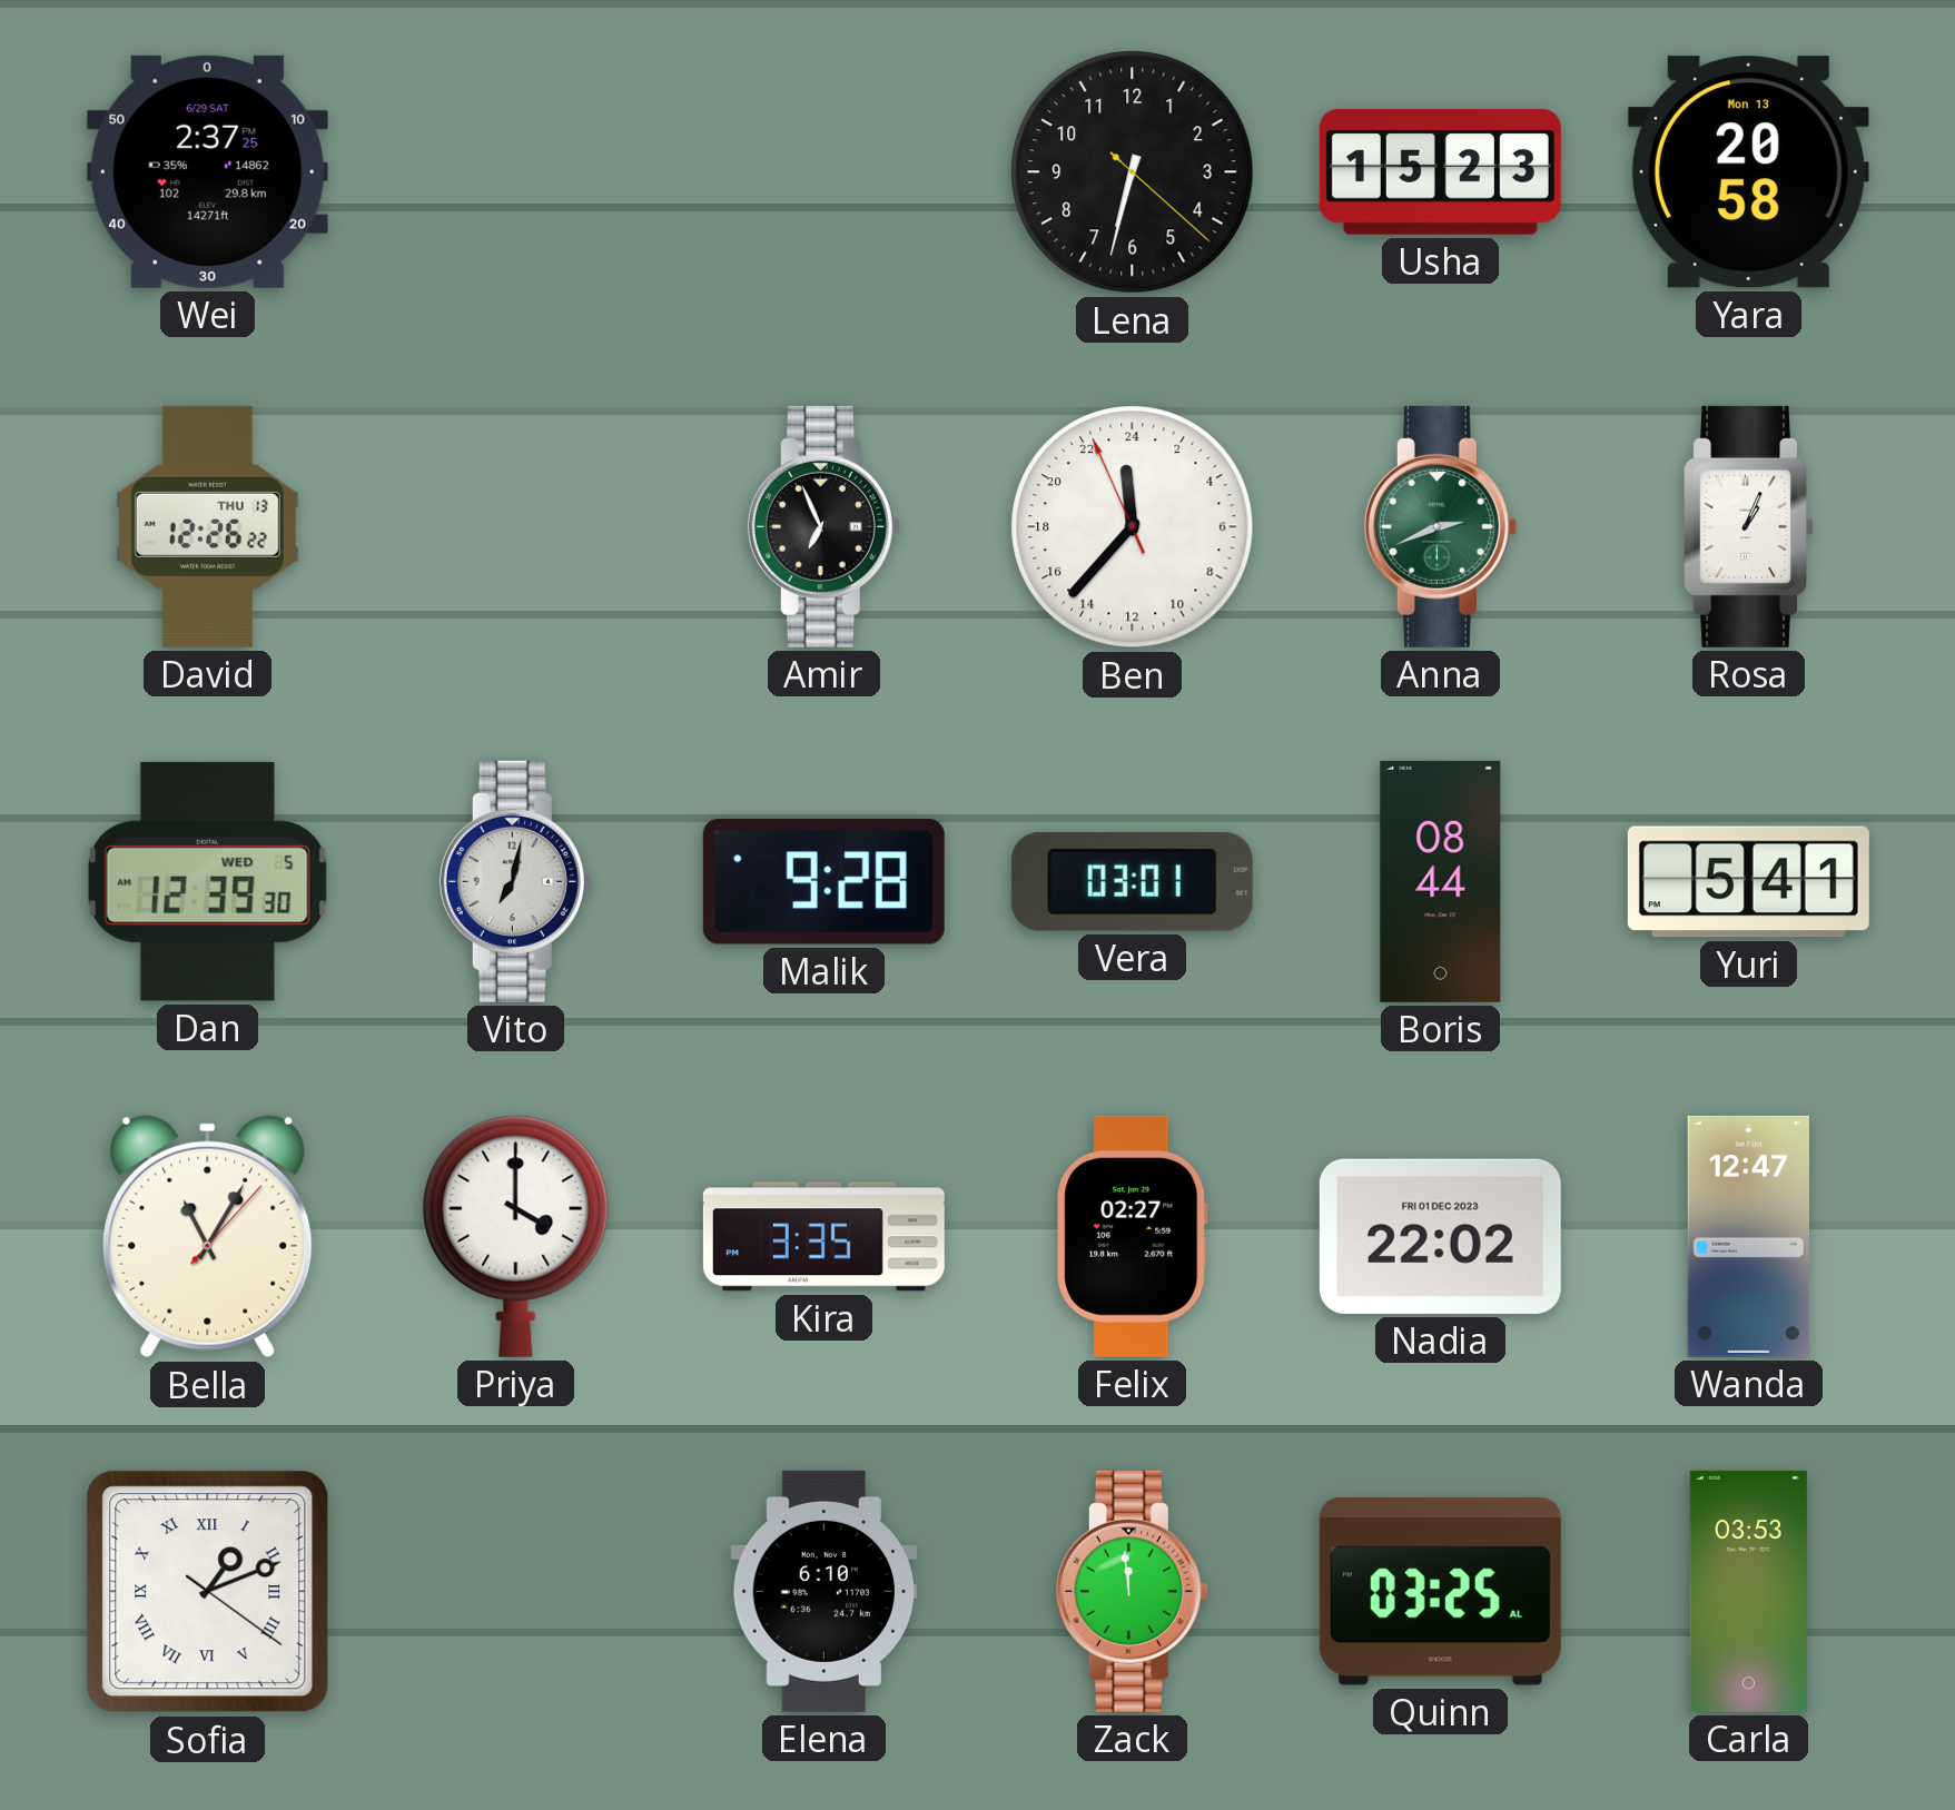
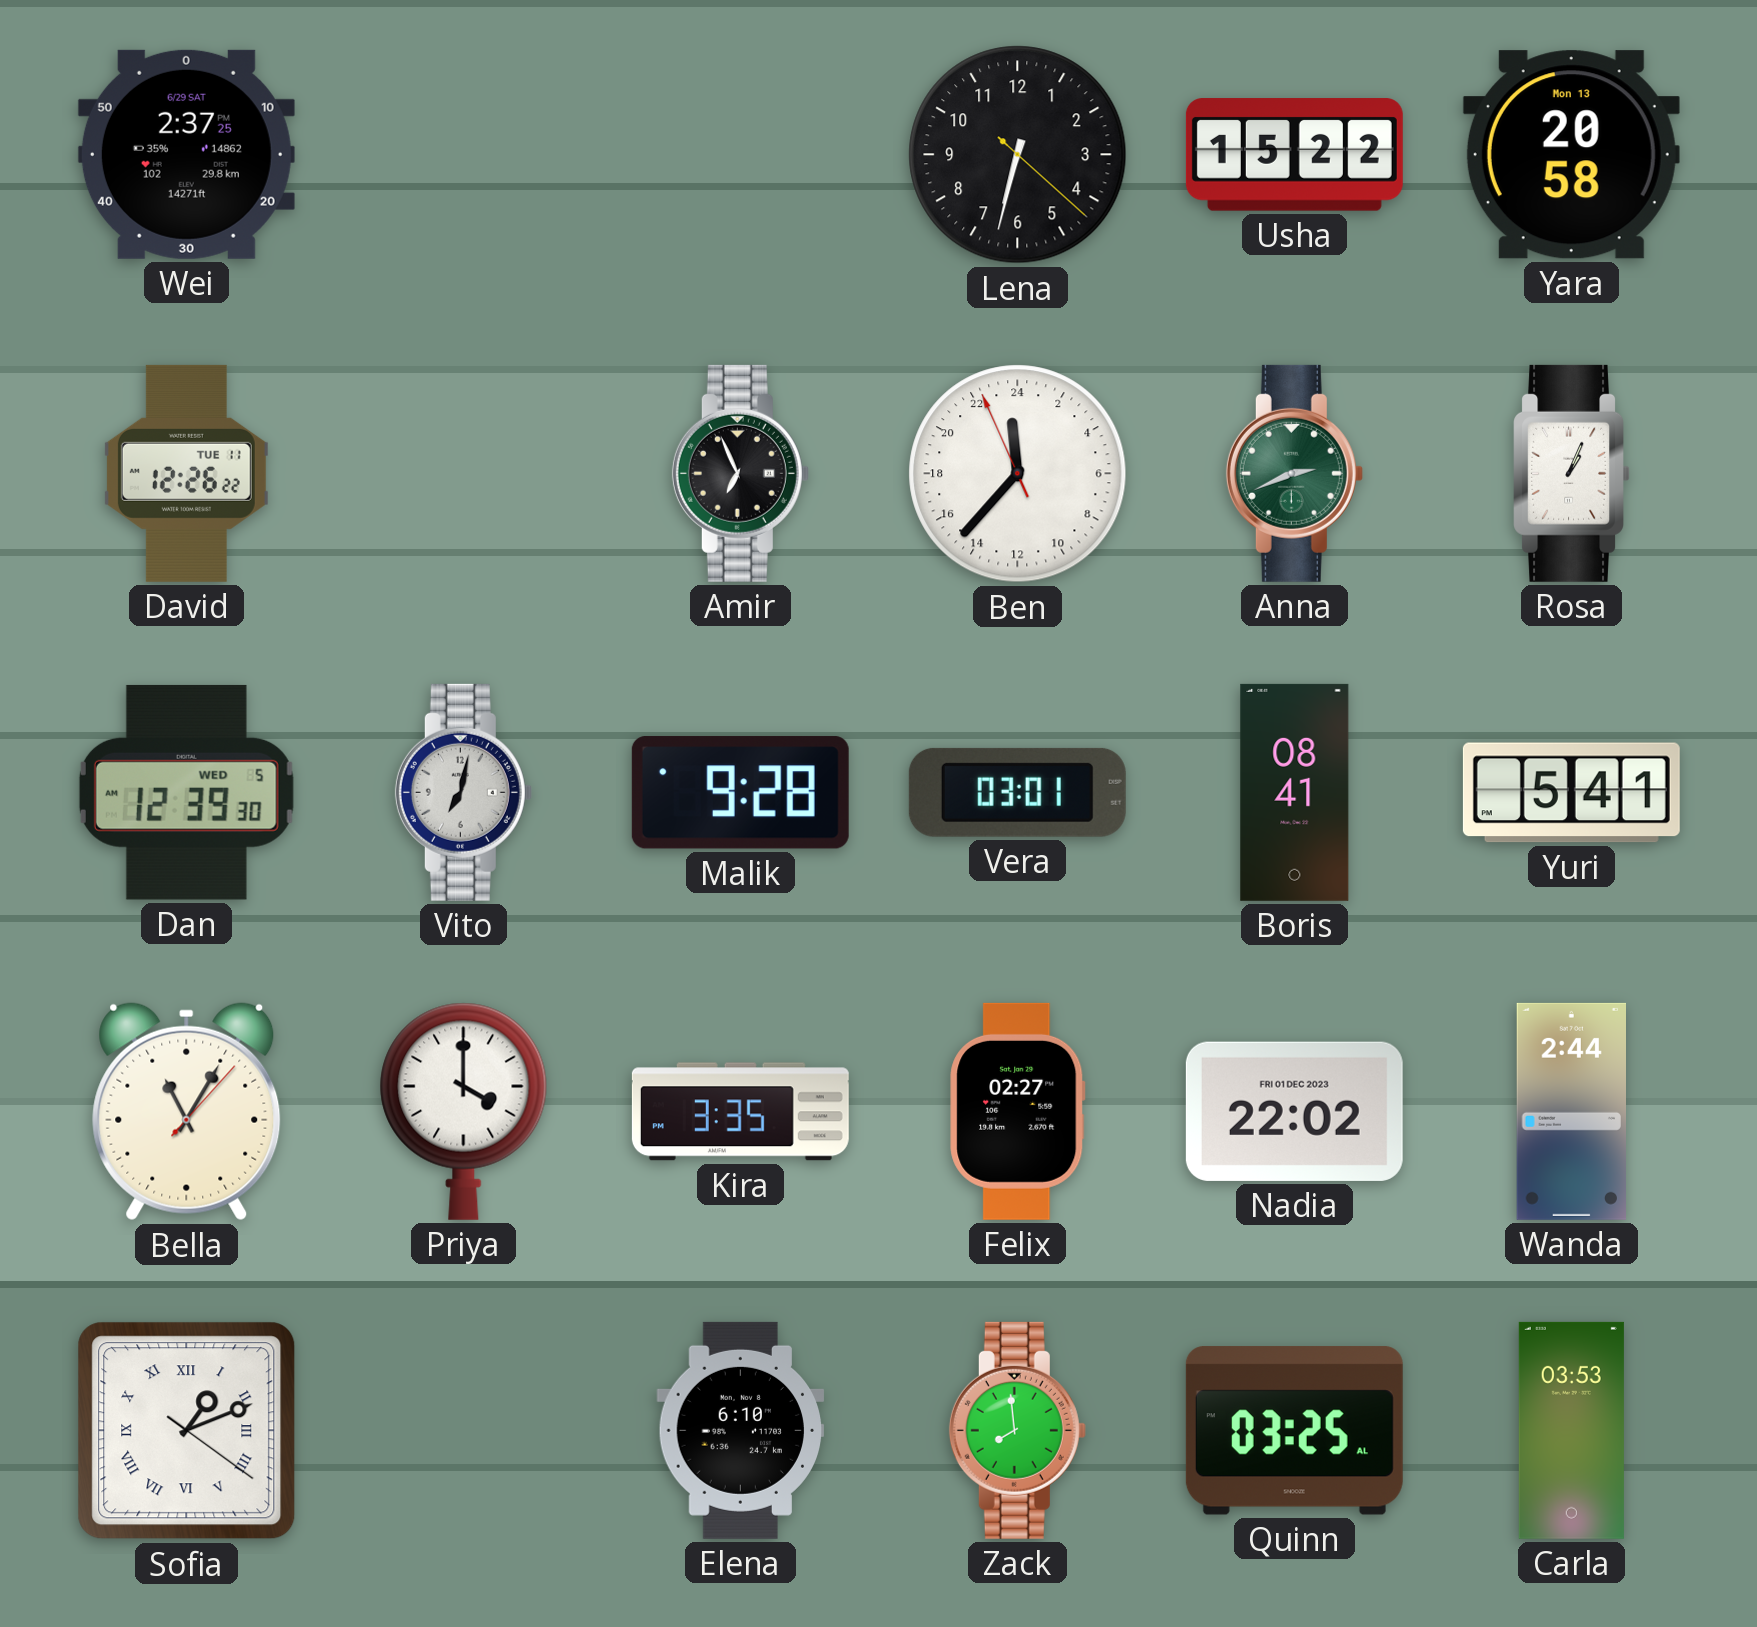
Usha: 15:23 -> 15:22 (1294, 155)
David date: THU 13 -> TUE 11 (186, 473)
Boris: 08:44 -> 08:41 (1295, 792)
Wanda: 12:47 -> 2:44 (1571, 1111)
Zack: 11:59 -> 7:59 (1017, 1430)
